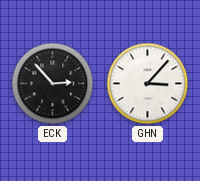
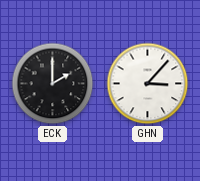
ECK: 2:53 -> 2:00 (53, 84)
